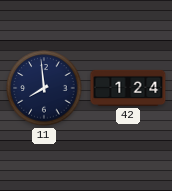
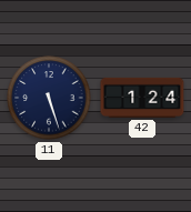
11: 7:59 -> 5:27 (49, 98)
